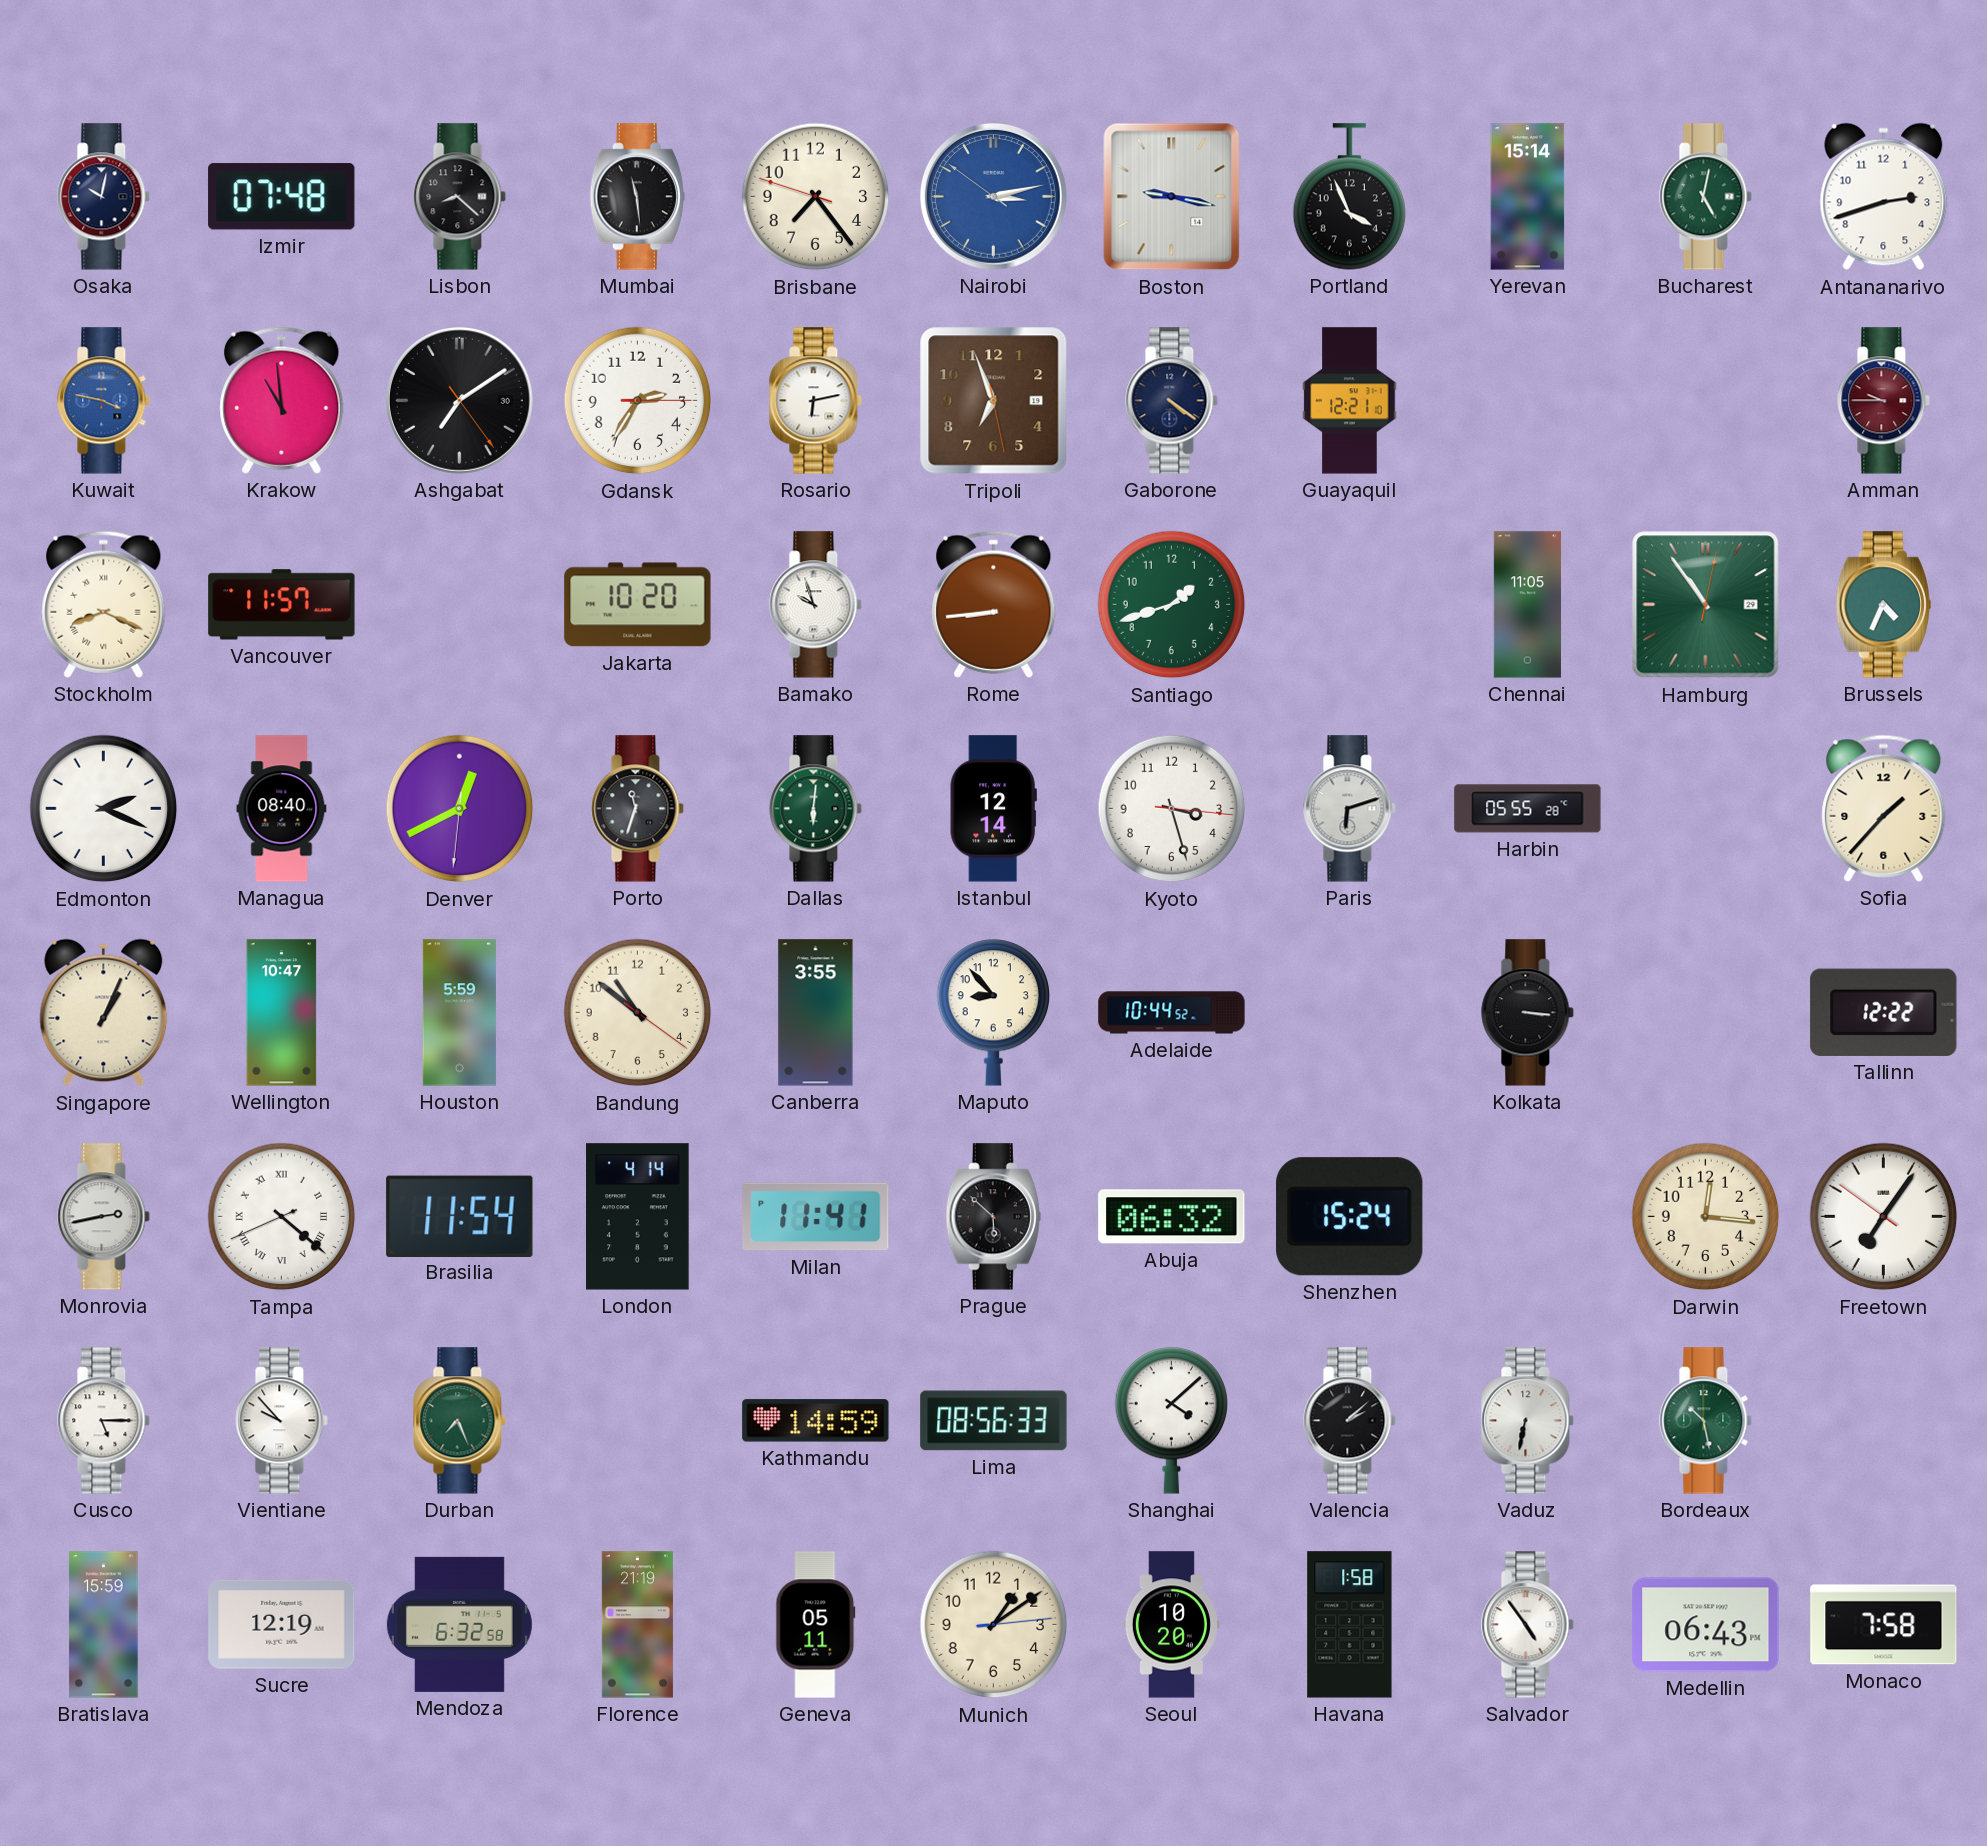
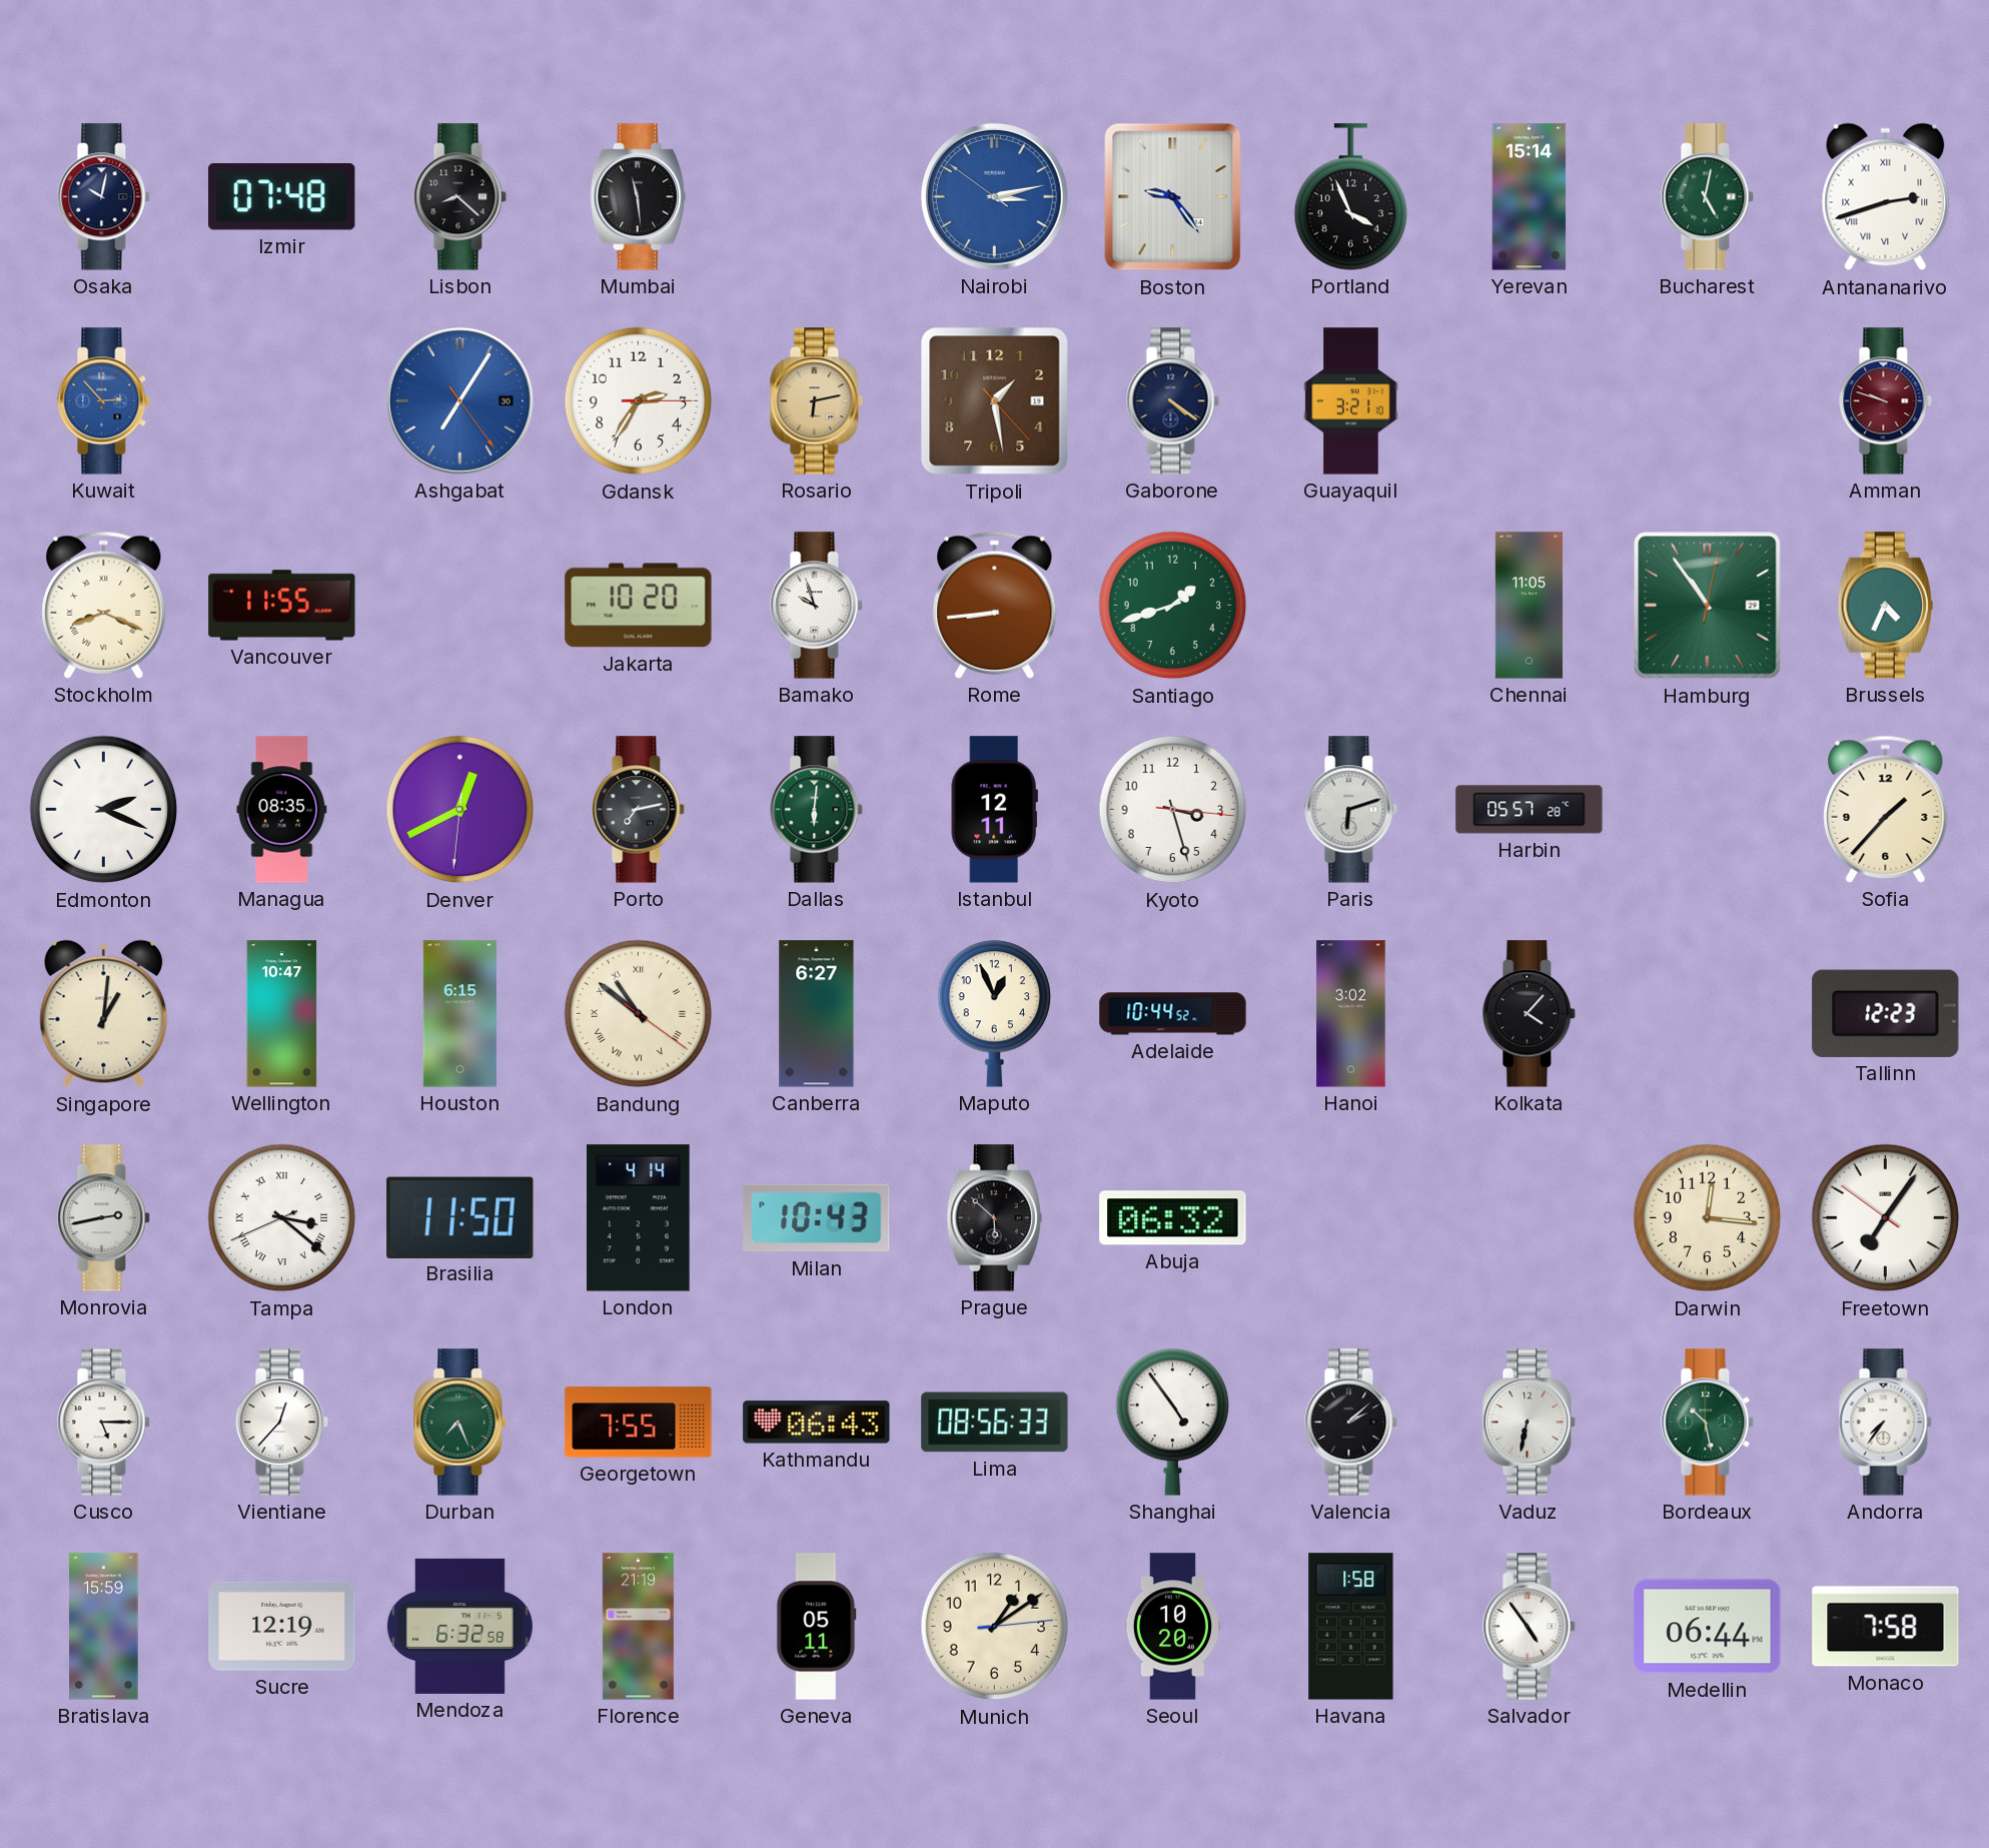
Brisbane: 7:23 -> none (816, 197)
Boston: 9:17 -> 9:24 (1173, 197)
Antananarivo numerals: Arabic -> Roman (1886, 197)
Kuwait: 3:47 -> 2:53 (104, 401)
Krakow: 10:59 -> none (282, 400)
Ashgabat: 7:09 -> 7:05 (459, 400)
Ashgabat dial: black -> blue (459, 400)
Rosario dial: white -> champagne (817, 401)
Tripoli: 6:56 -> 1:28 (995, 401)
Guayaquil: 12:21 -> 3:21 (1351, 401)
Amman: 9:45 -> 9:48 (1886, 401)
Vancouver: 11:57 -> 11:55 (282, 606)
Managua: 08:40 -> 08:35 (282, 810)
Porto: 11:33 -> 7:13 (639, 810)
Istanbul: 12:14 -> 12:11 (994, 810)
Harbin: 05:55 -> 05:57 (1530, 810)
Singapore: 1:04 -> 1:01 (104, 1014)
Houston: 5:59 -> 6:15 (459, 1014)
Bandung numerals: Arabic -> Roman (639, 1014)
Canberra: 3:55 -> 6:27 (817, 1014)
Maputo: 8:53 -> 12:56 (995, 1014)
Hanoi: none -> 3:02 (1351, 1014)
Kolkata: 3:16 -> 4:07 (1530, 1014)
Tallinn: 12:22 -> 12:23 (1886, 1013)
Tampa: 4:21 -> 3:21 (282, 1218)
Brasilia: 11:54 -> 11:50 (460, 1217)
Milan: 11:41 -> 10:43 (817, 1218)
Shenzhen: 15:24 -> none (1350, 1217)
Vientiane: 9:53 -> 12:37 (282, 1423)
Georgetown: none -> 7:55 (639, 1423)
Kathmandu: 14:59 -> 06:43 (817, 1423)
Shanghai: 4:08 -> 4:54 (1173, 1423)
Andorra: none -> 7:36 (1886, 1423)
Medellin: 06:43 -> 06:44 (1708, 1627)
